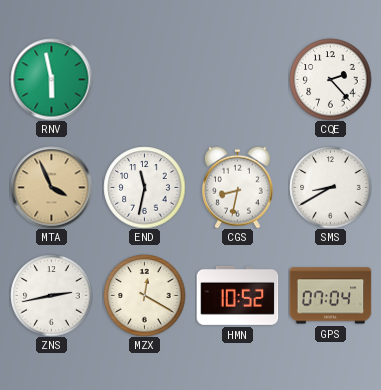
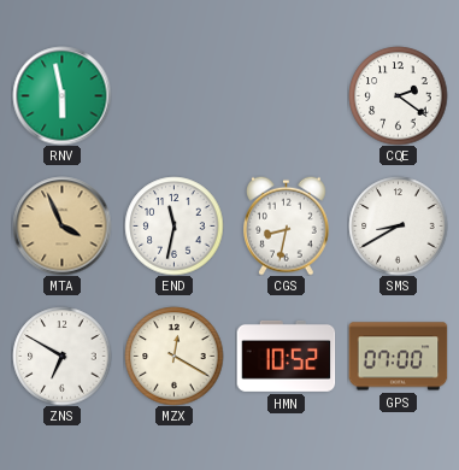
CQE: 2:23 -> 2:21 (398, 95)
ZNS: 2:43 -> 6:50 (61, 356)
GPS: 07:04 -> 07:00 (398, 357)
